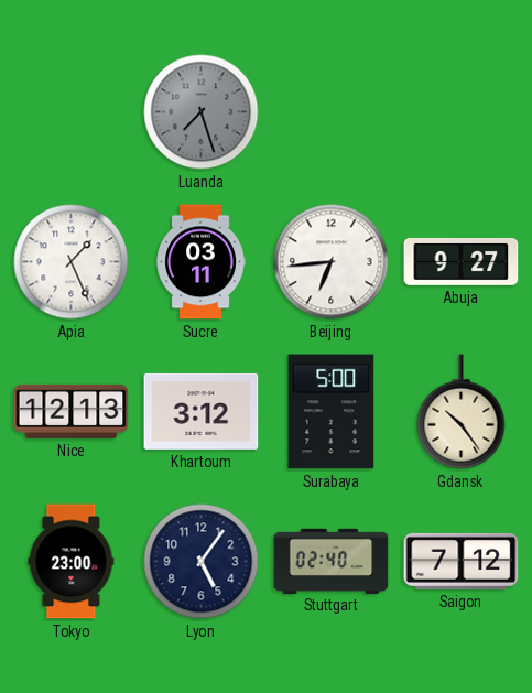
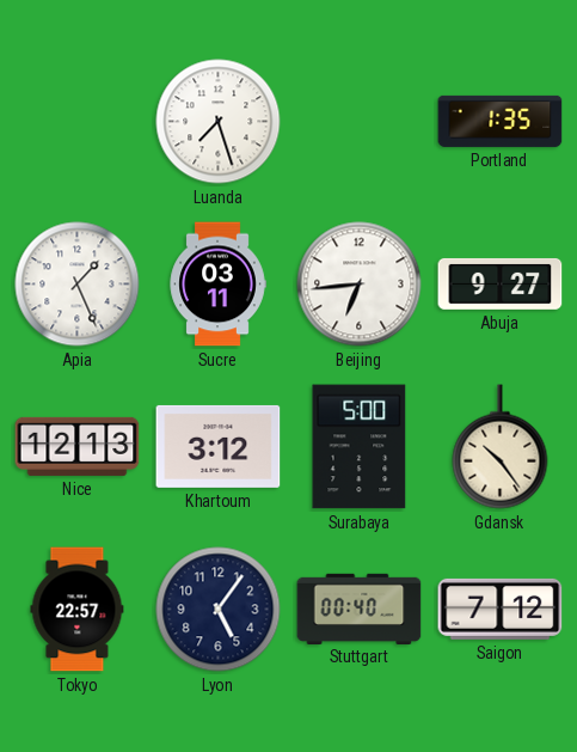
Luanda dial: grey -> white (219, 122)
Portland: none -> 1:35 (501, 121)
Tokyo: 23:00 -> 22:57 (78, 610)
Stuttgart: 02:40 -> 00:40 (360, 609)
